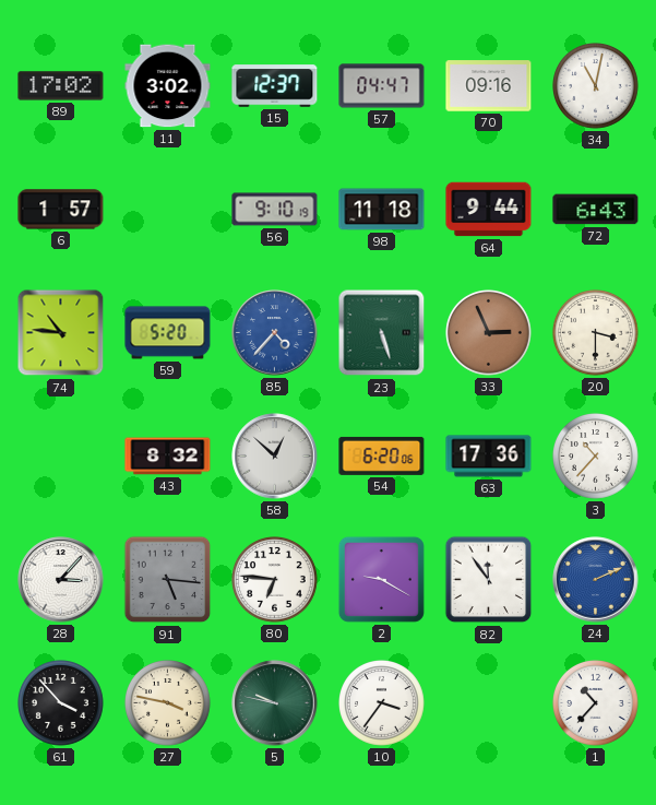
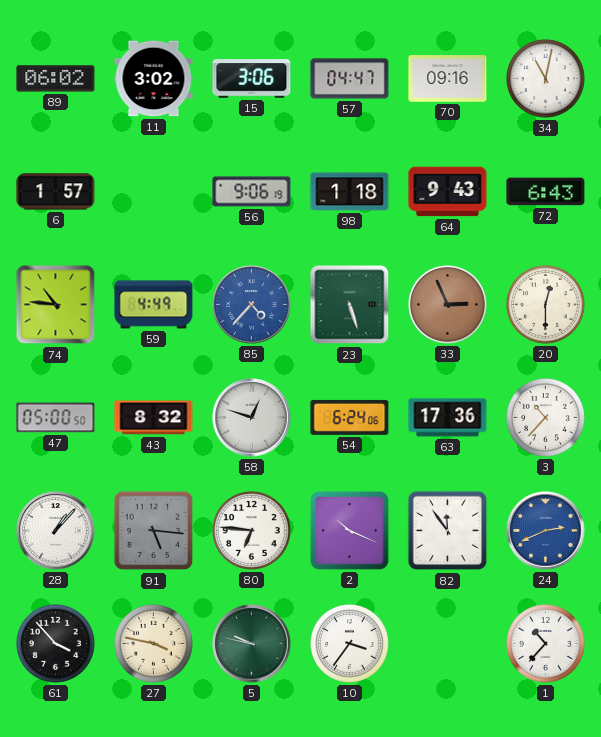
89: 17:02 -> 06:02 (56, 79)
15: 12:37 -> 3:06 (252, 79)
56: 9:10 -> 9:06 (252, 192)
98: 11:18 -> 1:18 (350, 192)
64: 9:44 -> 9:43 (448, 192)
59: 5:20 -> 4:49 (154, 305)
20: 3:30 -> 12:30 (546, 305)
47: none -> 05:00 (56, 418)
58: 12:52 -> 12:48 (252, 418)
54: 6:20 -> 6:24 (350, 417)
28: 3:07 -> 1:07 (56, 531)
2: 9:20 -> 10:19 (349, 530)
24: 2:11 -> 2:41 (546, 531)
